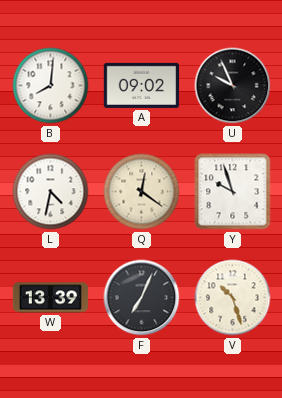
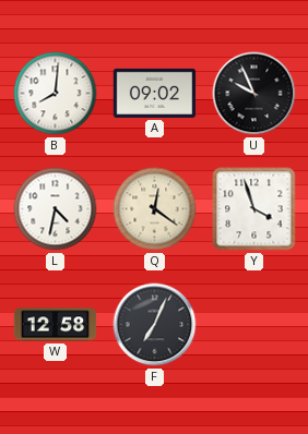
Y: 9:57 -> 3:57 (254, 209)
W: 13:39 -> 12:58 (56, 325)
V: 10:27 -> none (233, 298)
